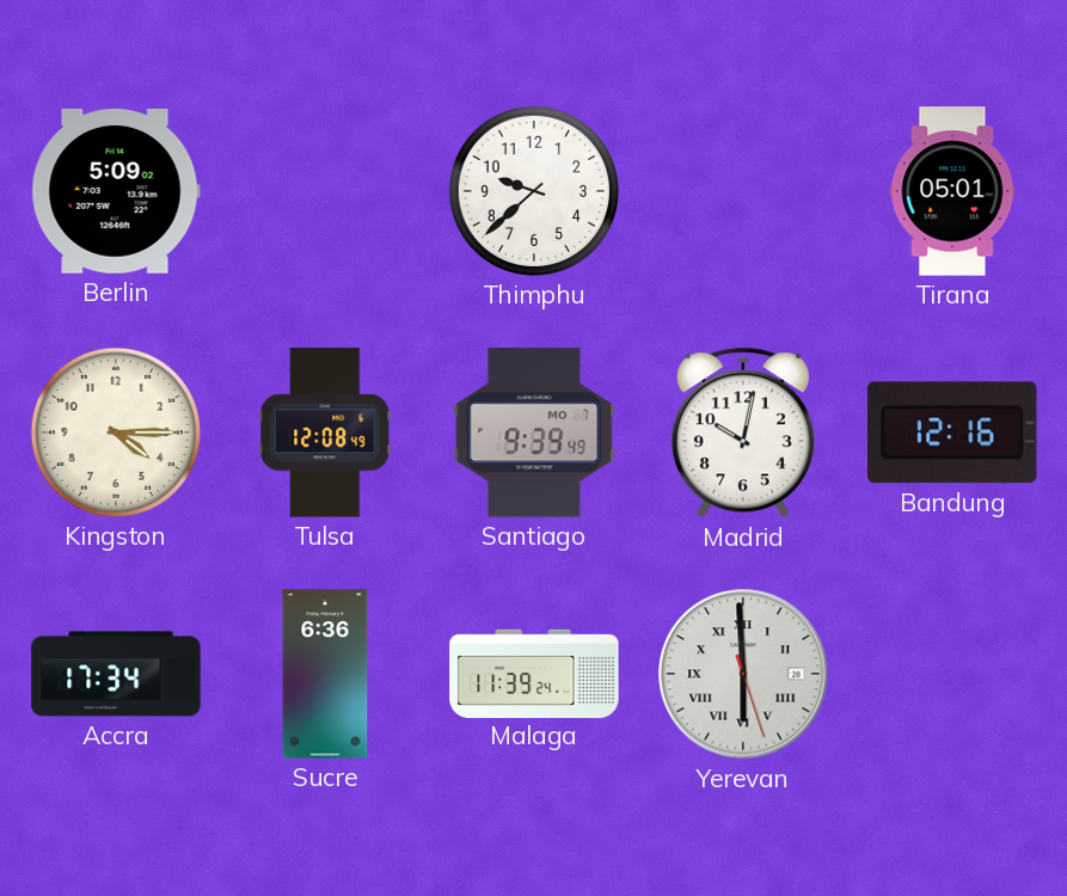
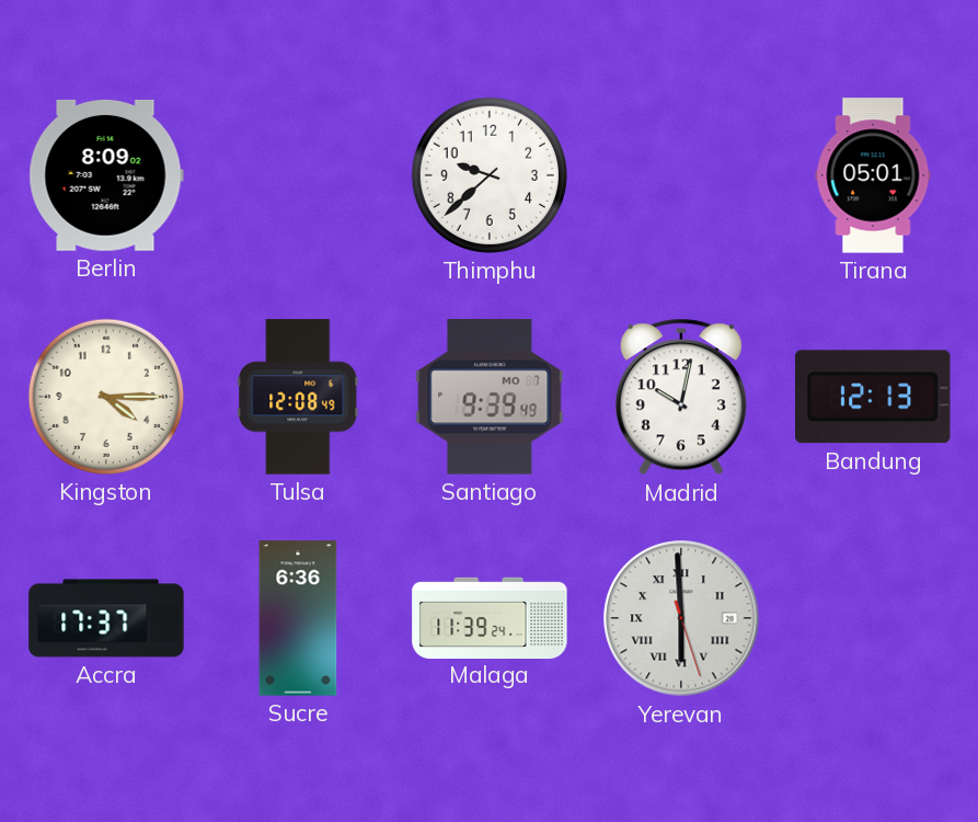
Berlin: 5:09 -> 8:09 (106, 175)
Bandung: 12:16 -> 12:13 (874, 397)
Accra: 17:34 -> 17:37 (106, 618)
